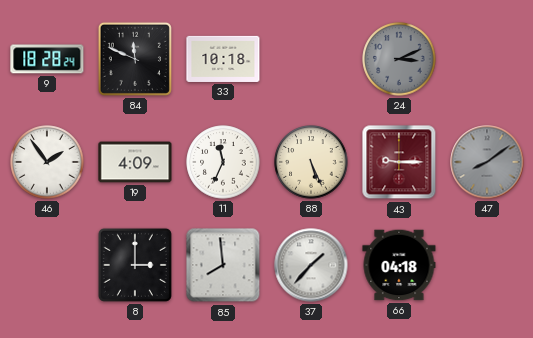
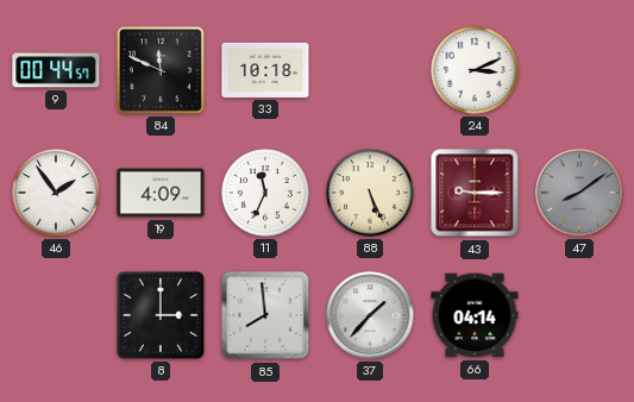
9: 18:28 -> 00:44 (56, 70)
24 dial: grey -> white (475, 70)
66: 04:18 -> 04:14 (475, 315)
